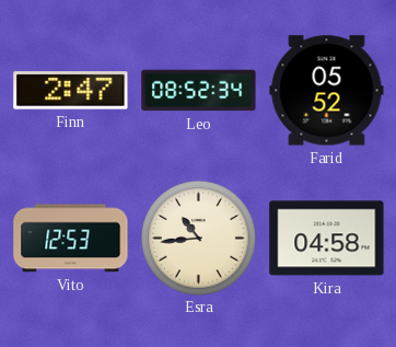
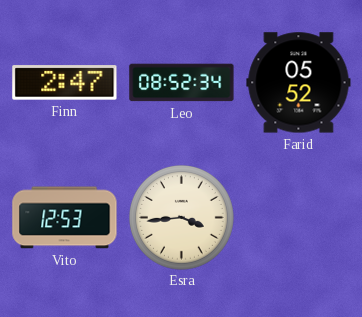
Esra: 10:44 -> 3:44 (181, 217)
Kira: 04:58 -> none (327, 239)
